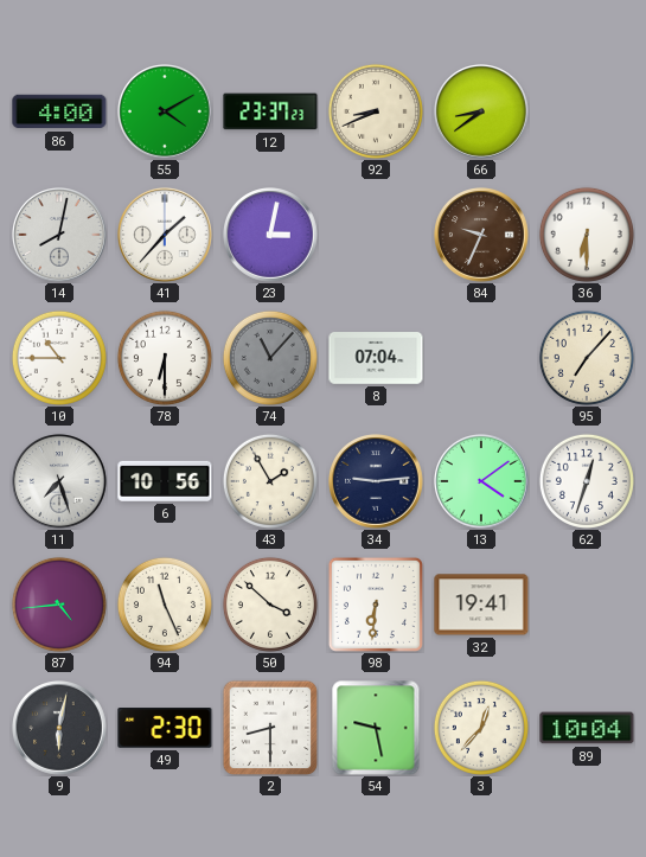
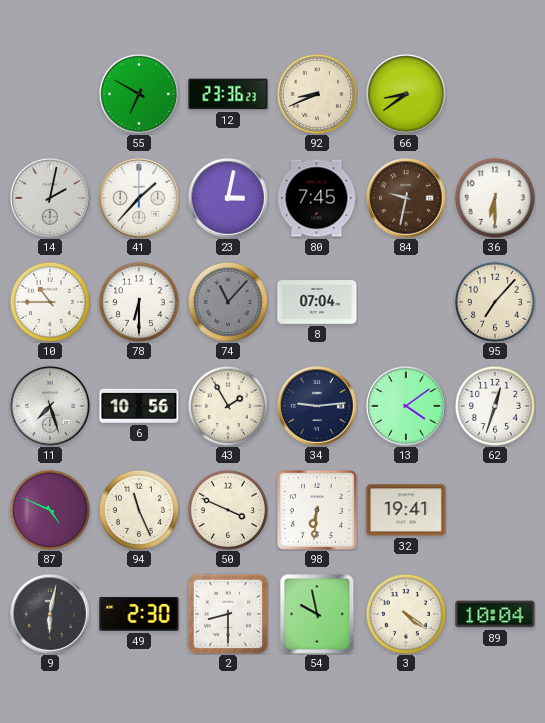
86: 4:00 -> none (59, 111)
55: 4:10 -> 6:50 (140, 95)
12: 23:37 -> 23:36 (228, 94)
14: 8:02 -> 2:02 (51, 199)
80: none -> 7:45 (317, 198)
84: 9:34 -> 9:32 (407, 199)
87: 4:44 -> 4:49 (50, 510)
50: 3:52 -> 3:49 (228, 510)
54: 9:28 -> 9:58 (317, 614)
3: 12:37 -> 4:21 (406, 614)
